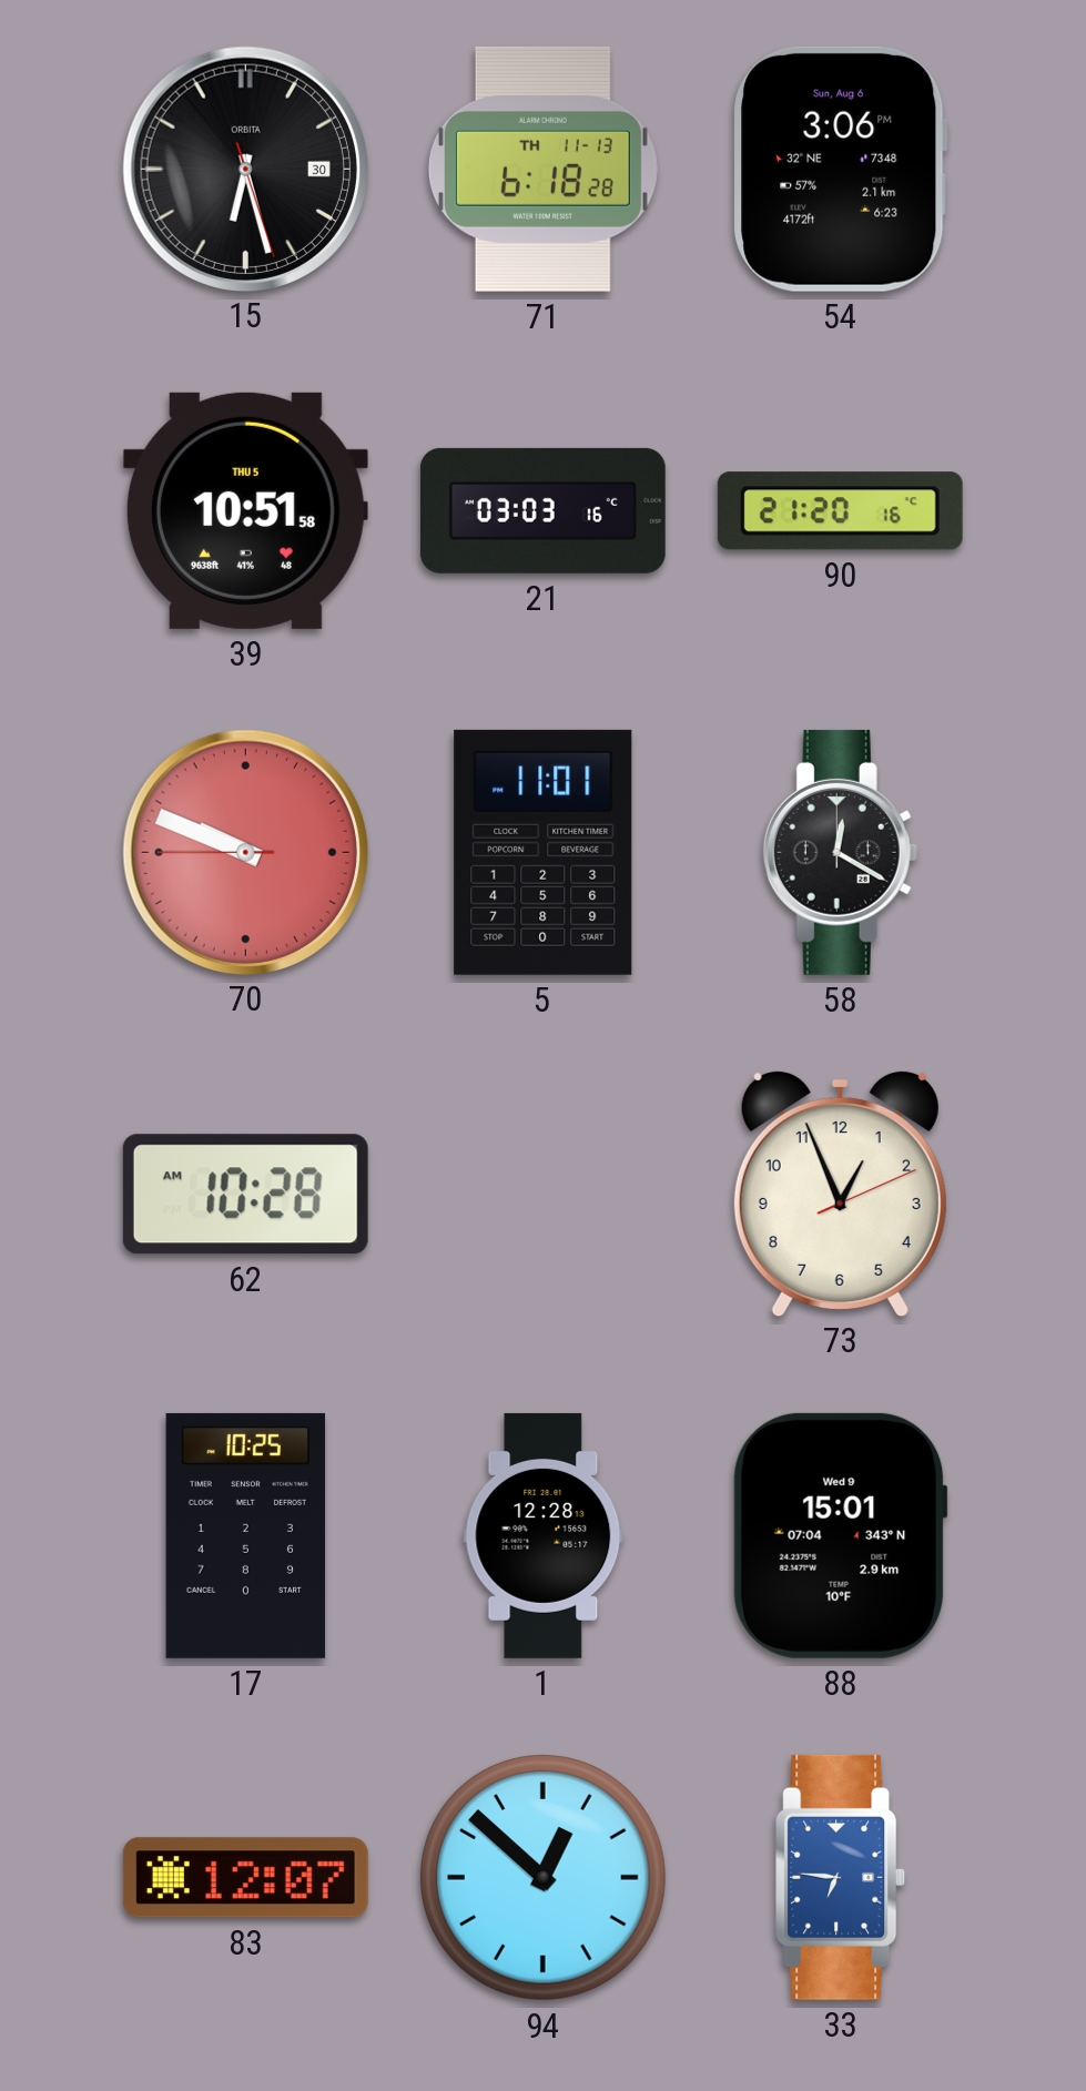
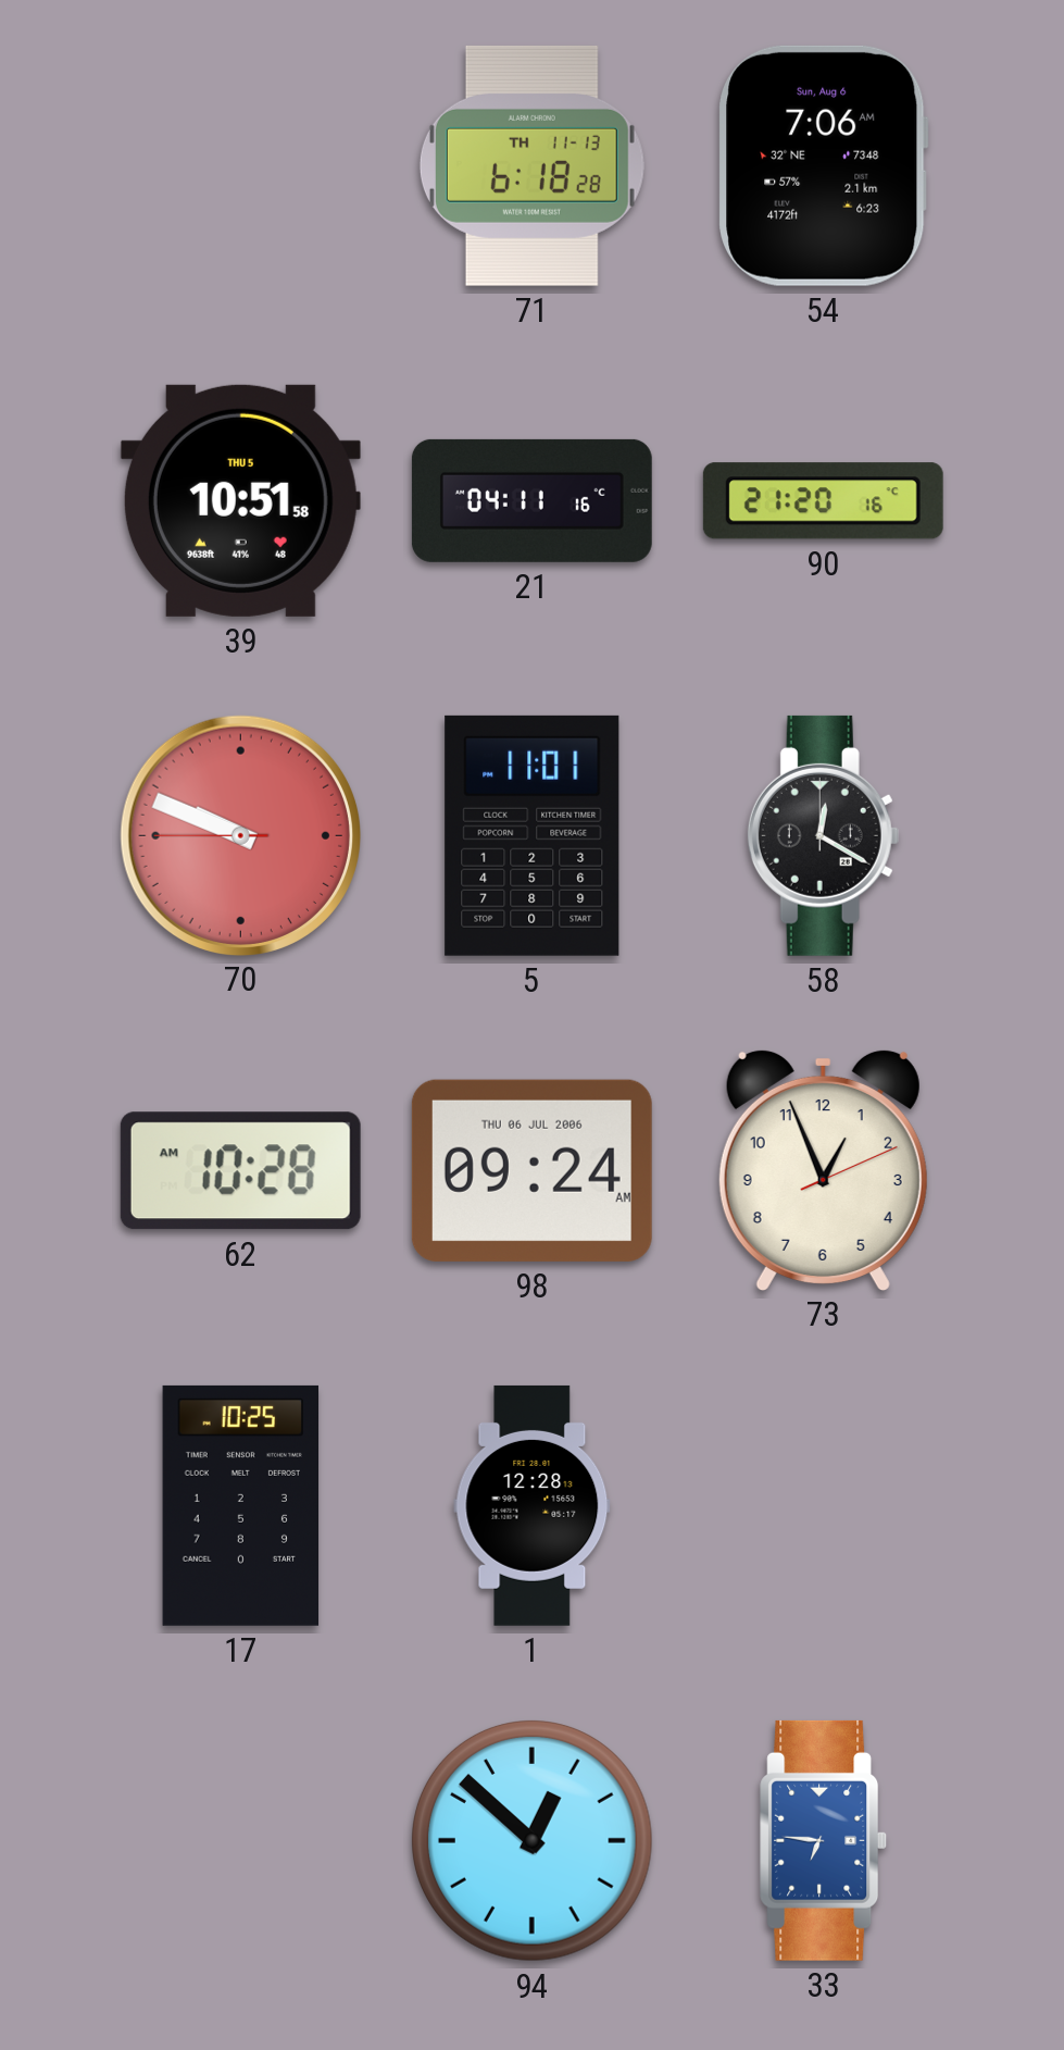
15: 6:27 -> none (245, 169)
54: 3:06 -> 7:06 (824, 165)
21: 03:03 -> 04:11 (531, 500)
98: none -> 09:24 (531, 1170)
88: 15:01 -> none (840, 1535)
83: 12:07 -> none (245, 1878)
